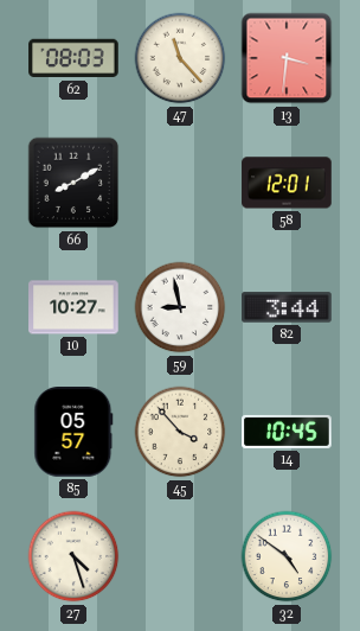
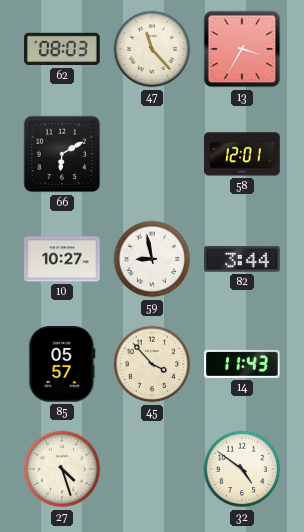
13: 3:31 -> 3:35 (242, 49)
66: 8:10 -> 6:10 (62, 154)
14: 10:45 -> 11:43 (242, 364)
